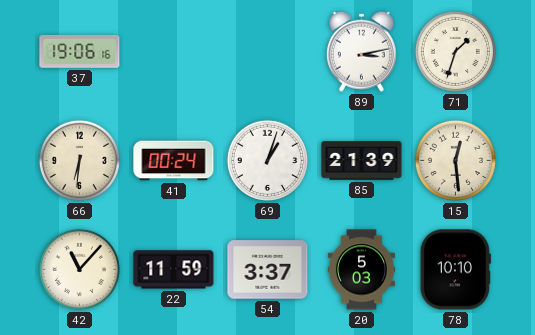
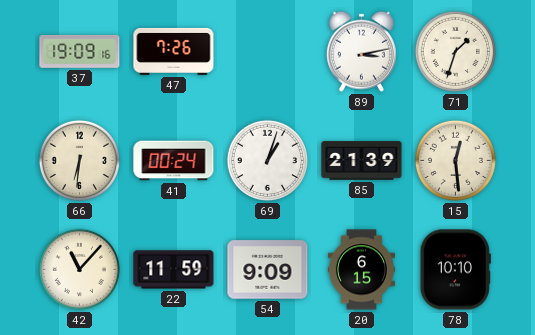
37: 19:06 -> 19:09 (80, 51)
47: none -> 7:26 (174, 51)
54: 3:37 -> 9:09 (268, 270)
20: 5:03 -> 6:15 (361, 270)
